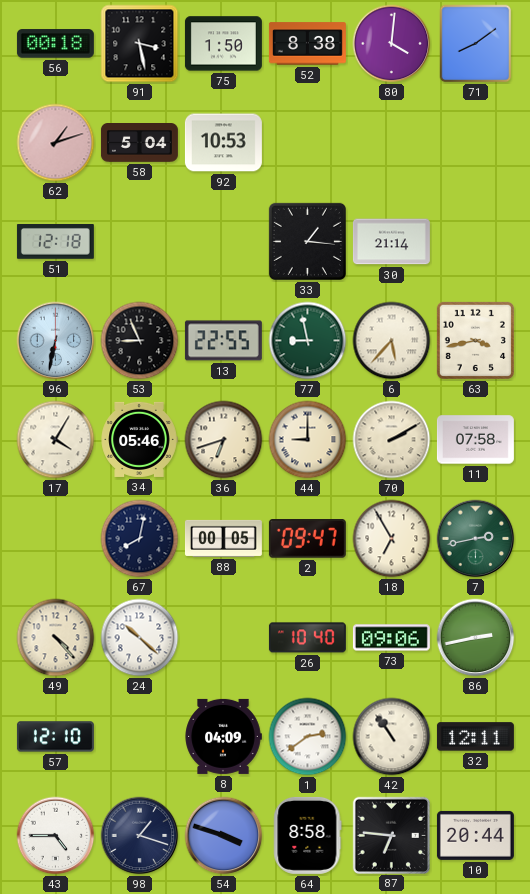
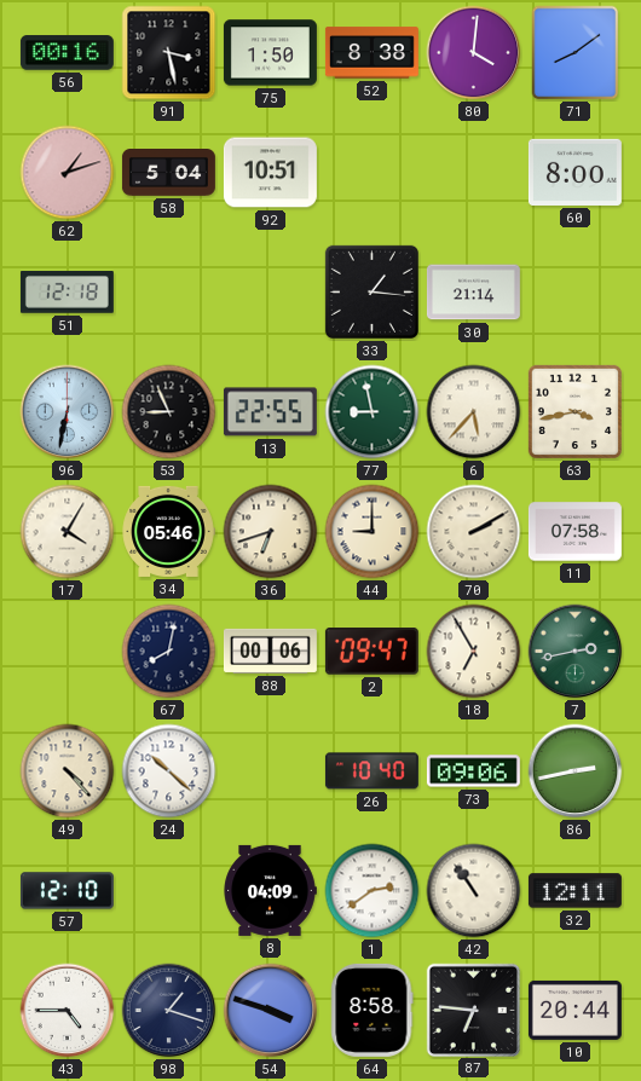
56: 00:18 -> 00:16 (67, 53)
92: 10:53 -> 10:51 (270, 173)
60: none -> 8:00 (574, 172)
88: 00:05 -> 00:06 (270, 651)
